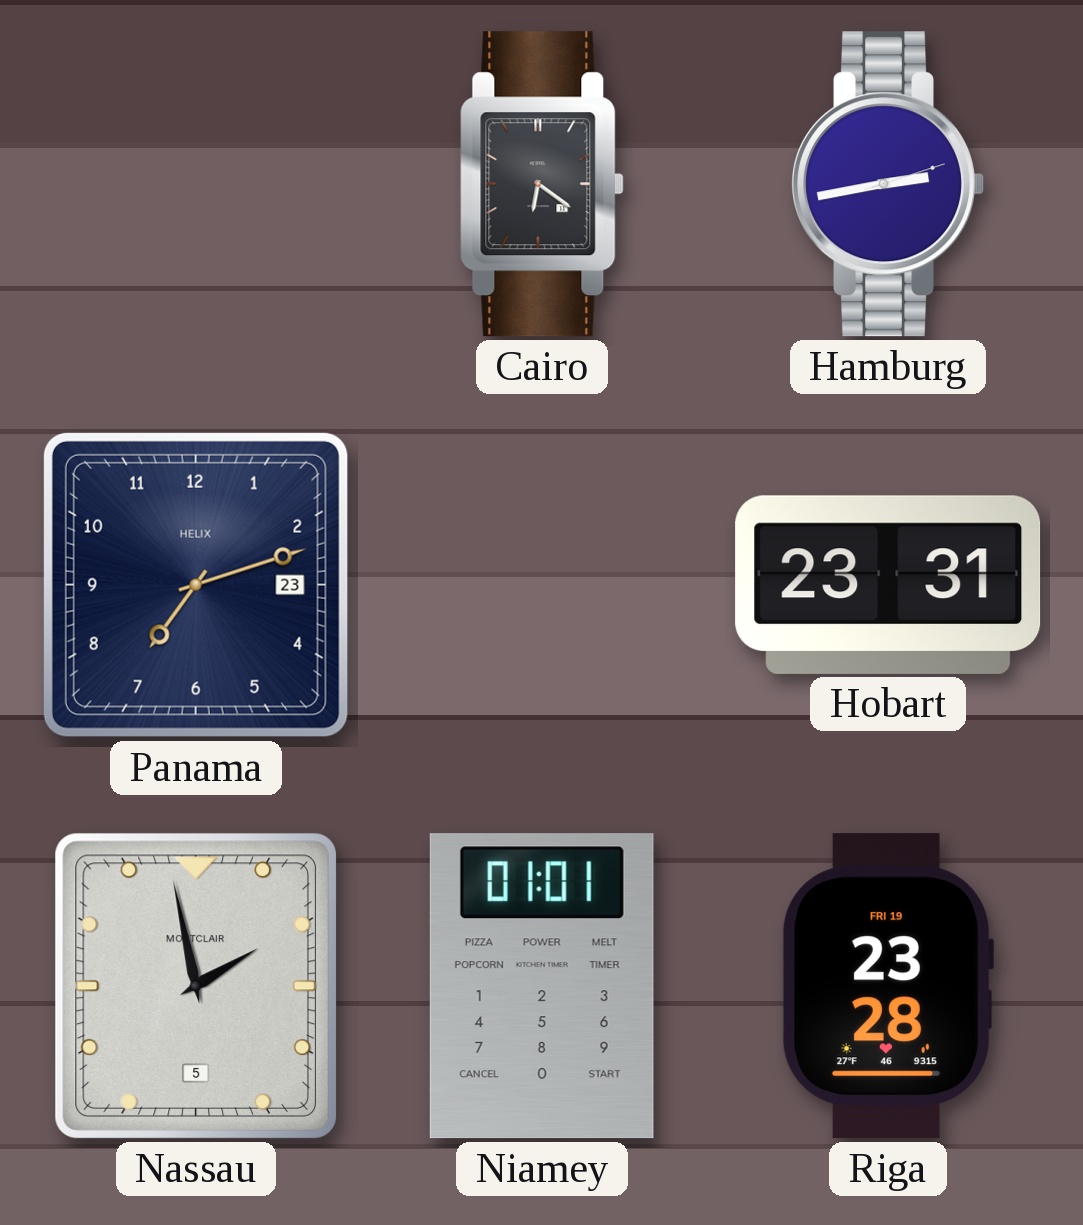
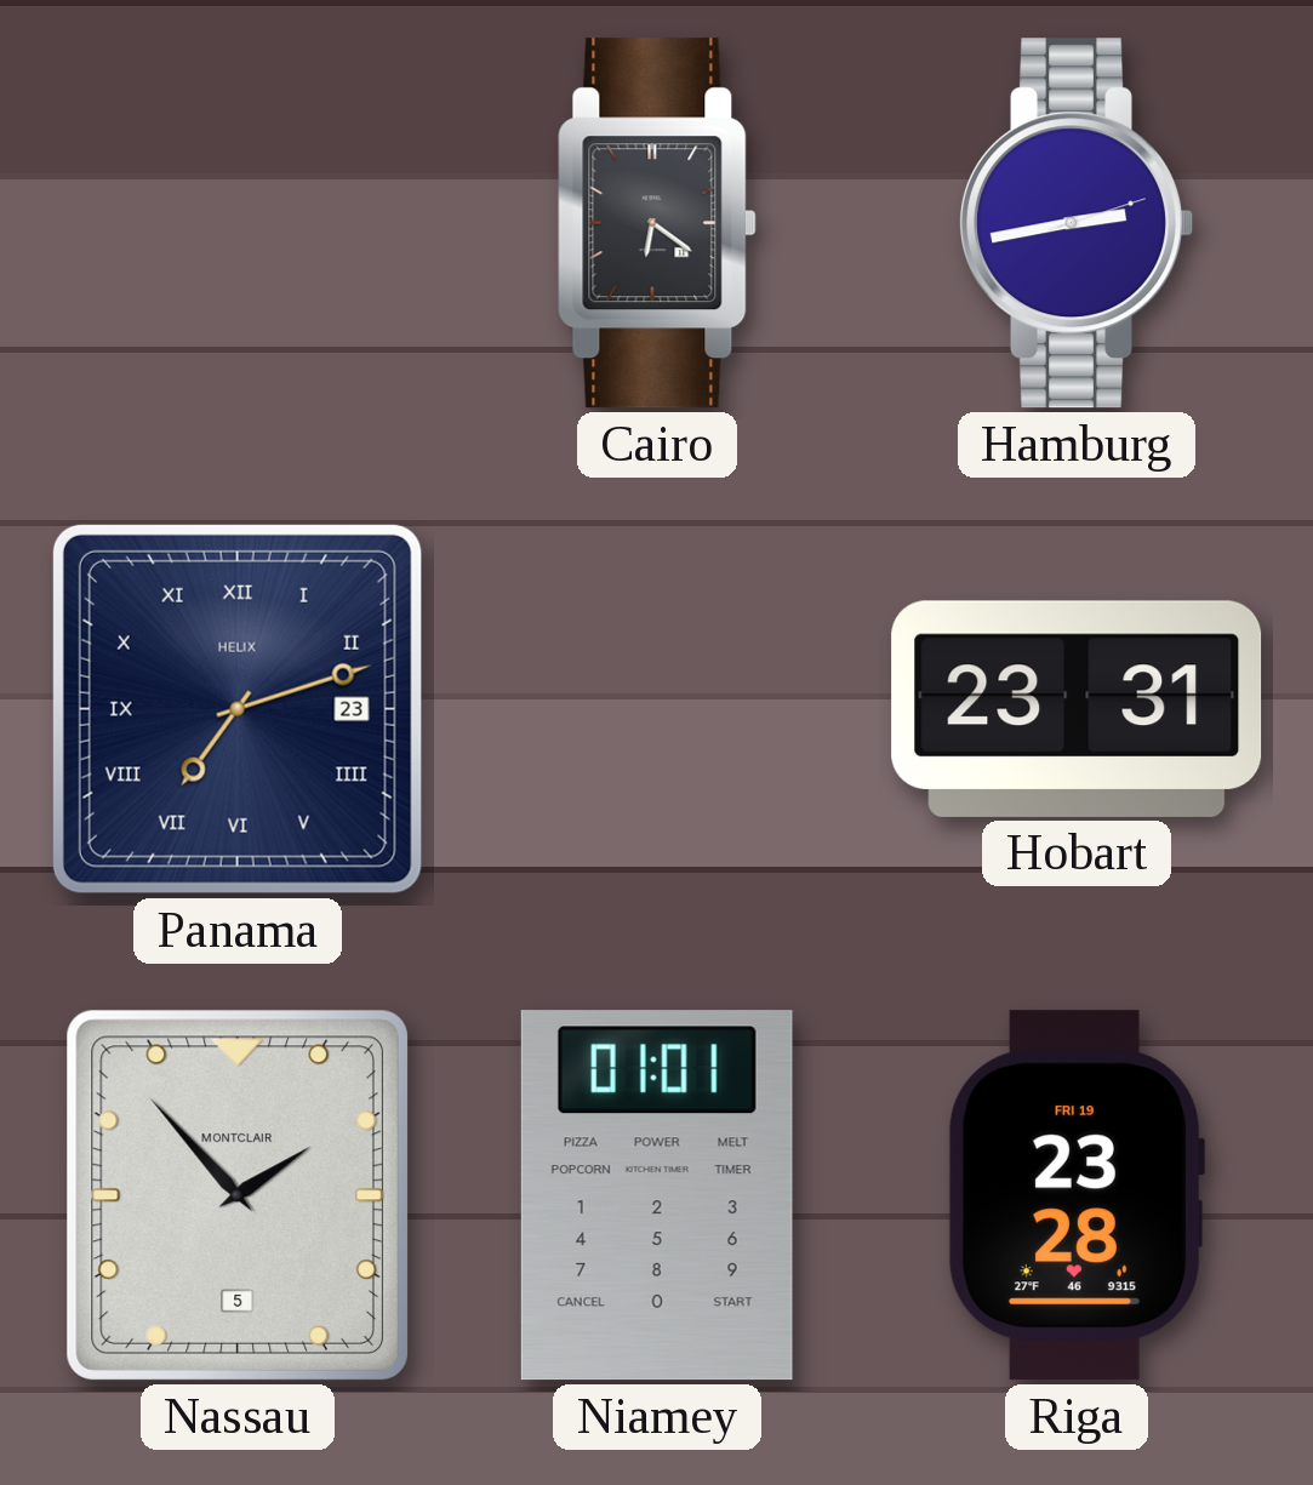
Panama numerals: Arabic -> Roman (238, 709)
Nassau: 1:58 -> 1:53 (238, 1195)
